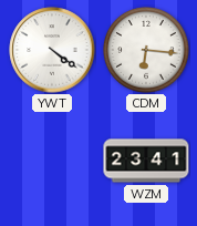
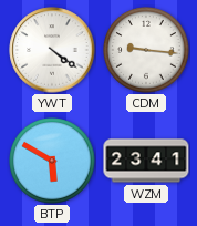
CDM: 6:16 -> 9:16 (146, 50)
BTP: none -> 5:50 (52, 161)
